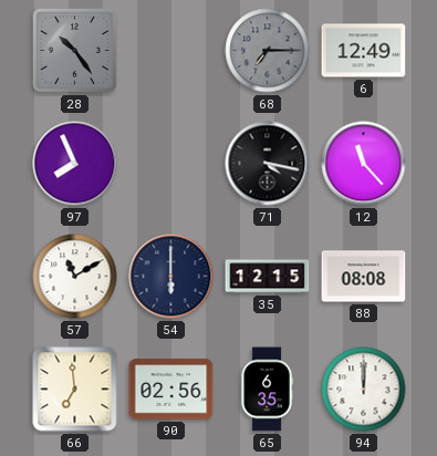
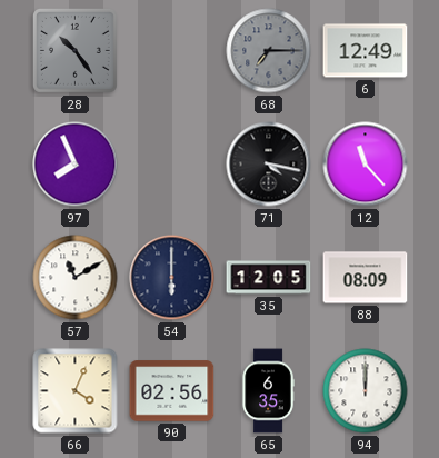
35: 12:15 -> 12:05 (269, 278)
88: 08:08 -> 08:09 (366, 278)
66: 6:59 -> 4:04 (76, 391)
